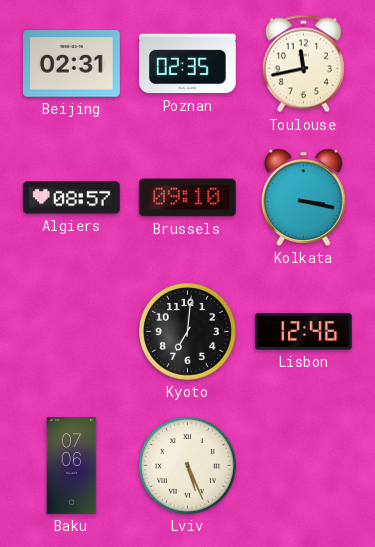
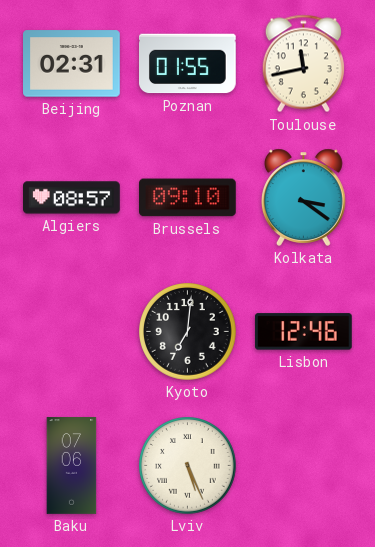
Poznan: 02:35 -> 01:55 (188, 64)
Kolkata: 3:17 -> 3:21 (303, 197)
